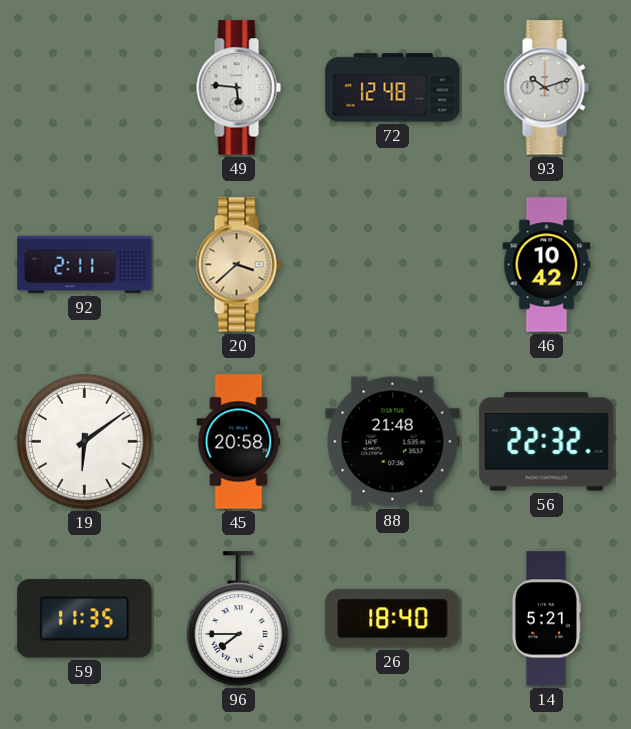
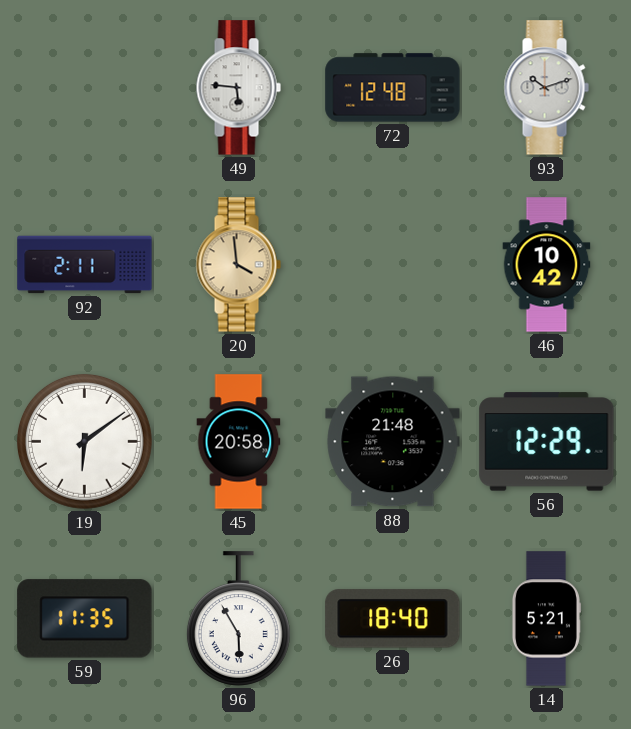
20: 3:38 -> 3:59 (238, 265)
56: 22:32 -> 12:29 (547, 442)
96: 7:45 -> 5:55 (238, 619)
